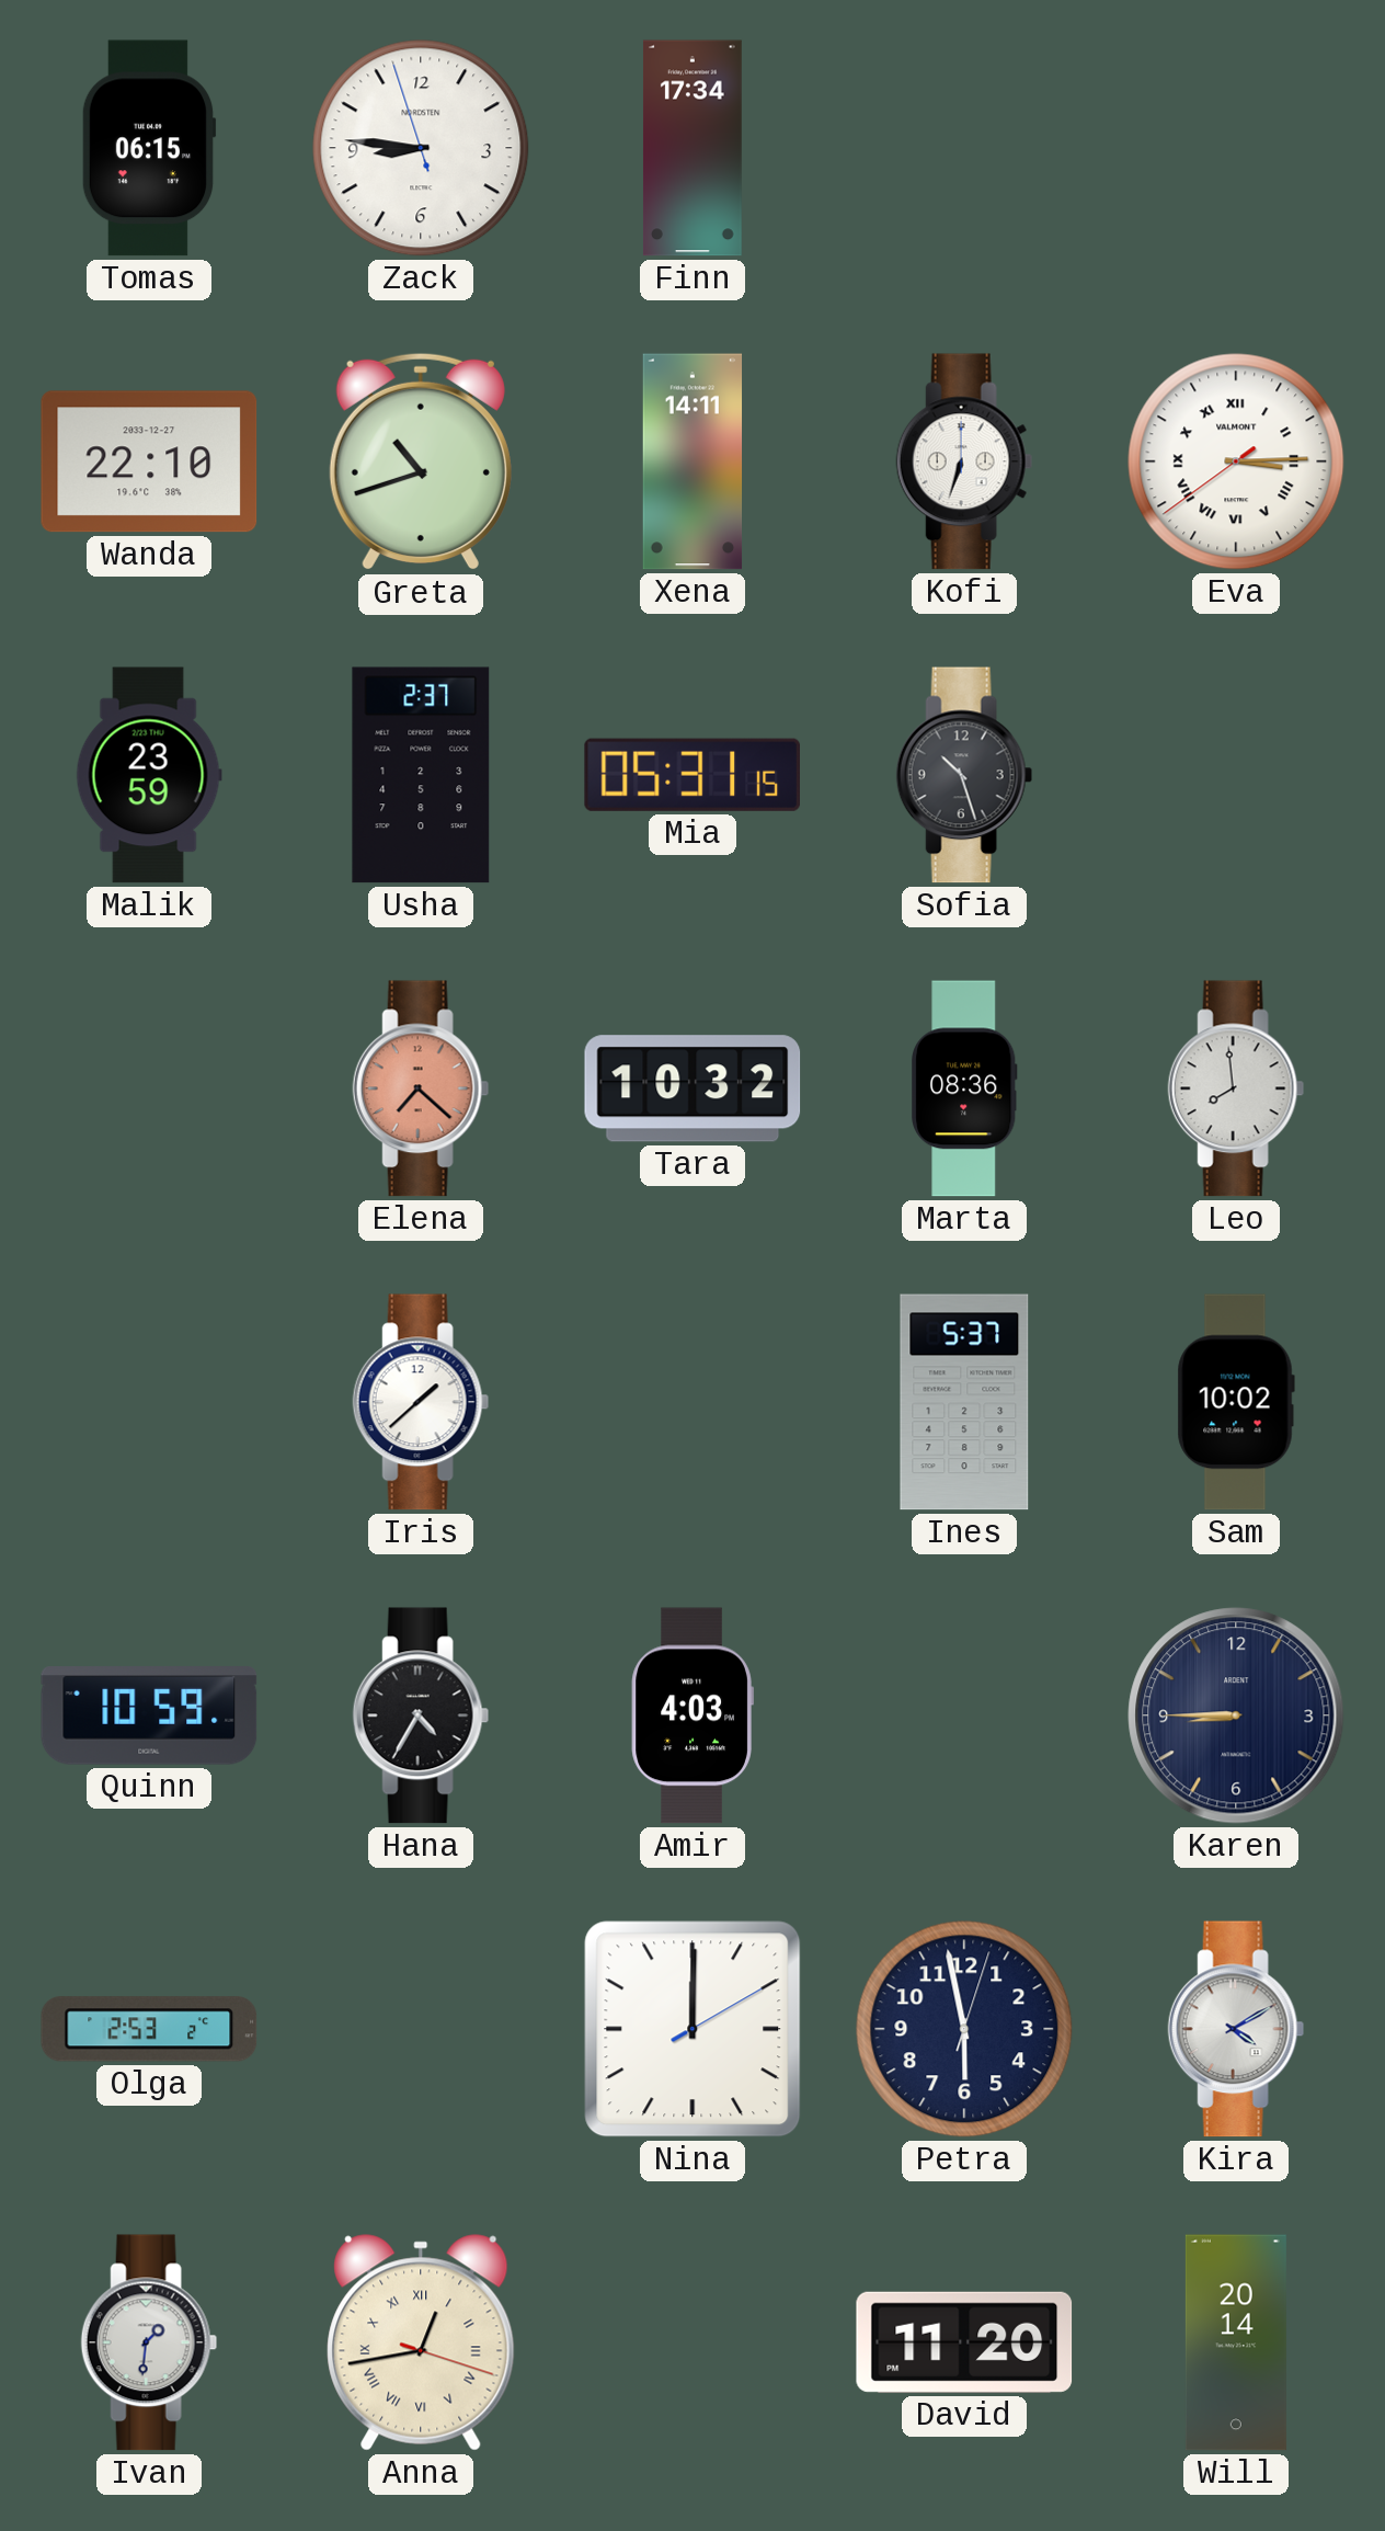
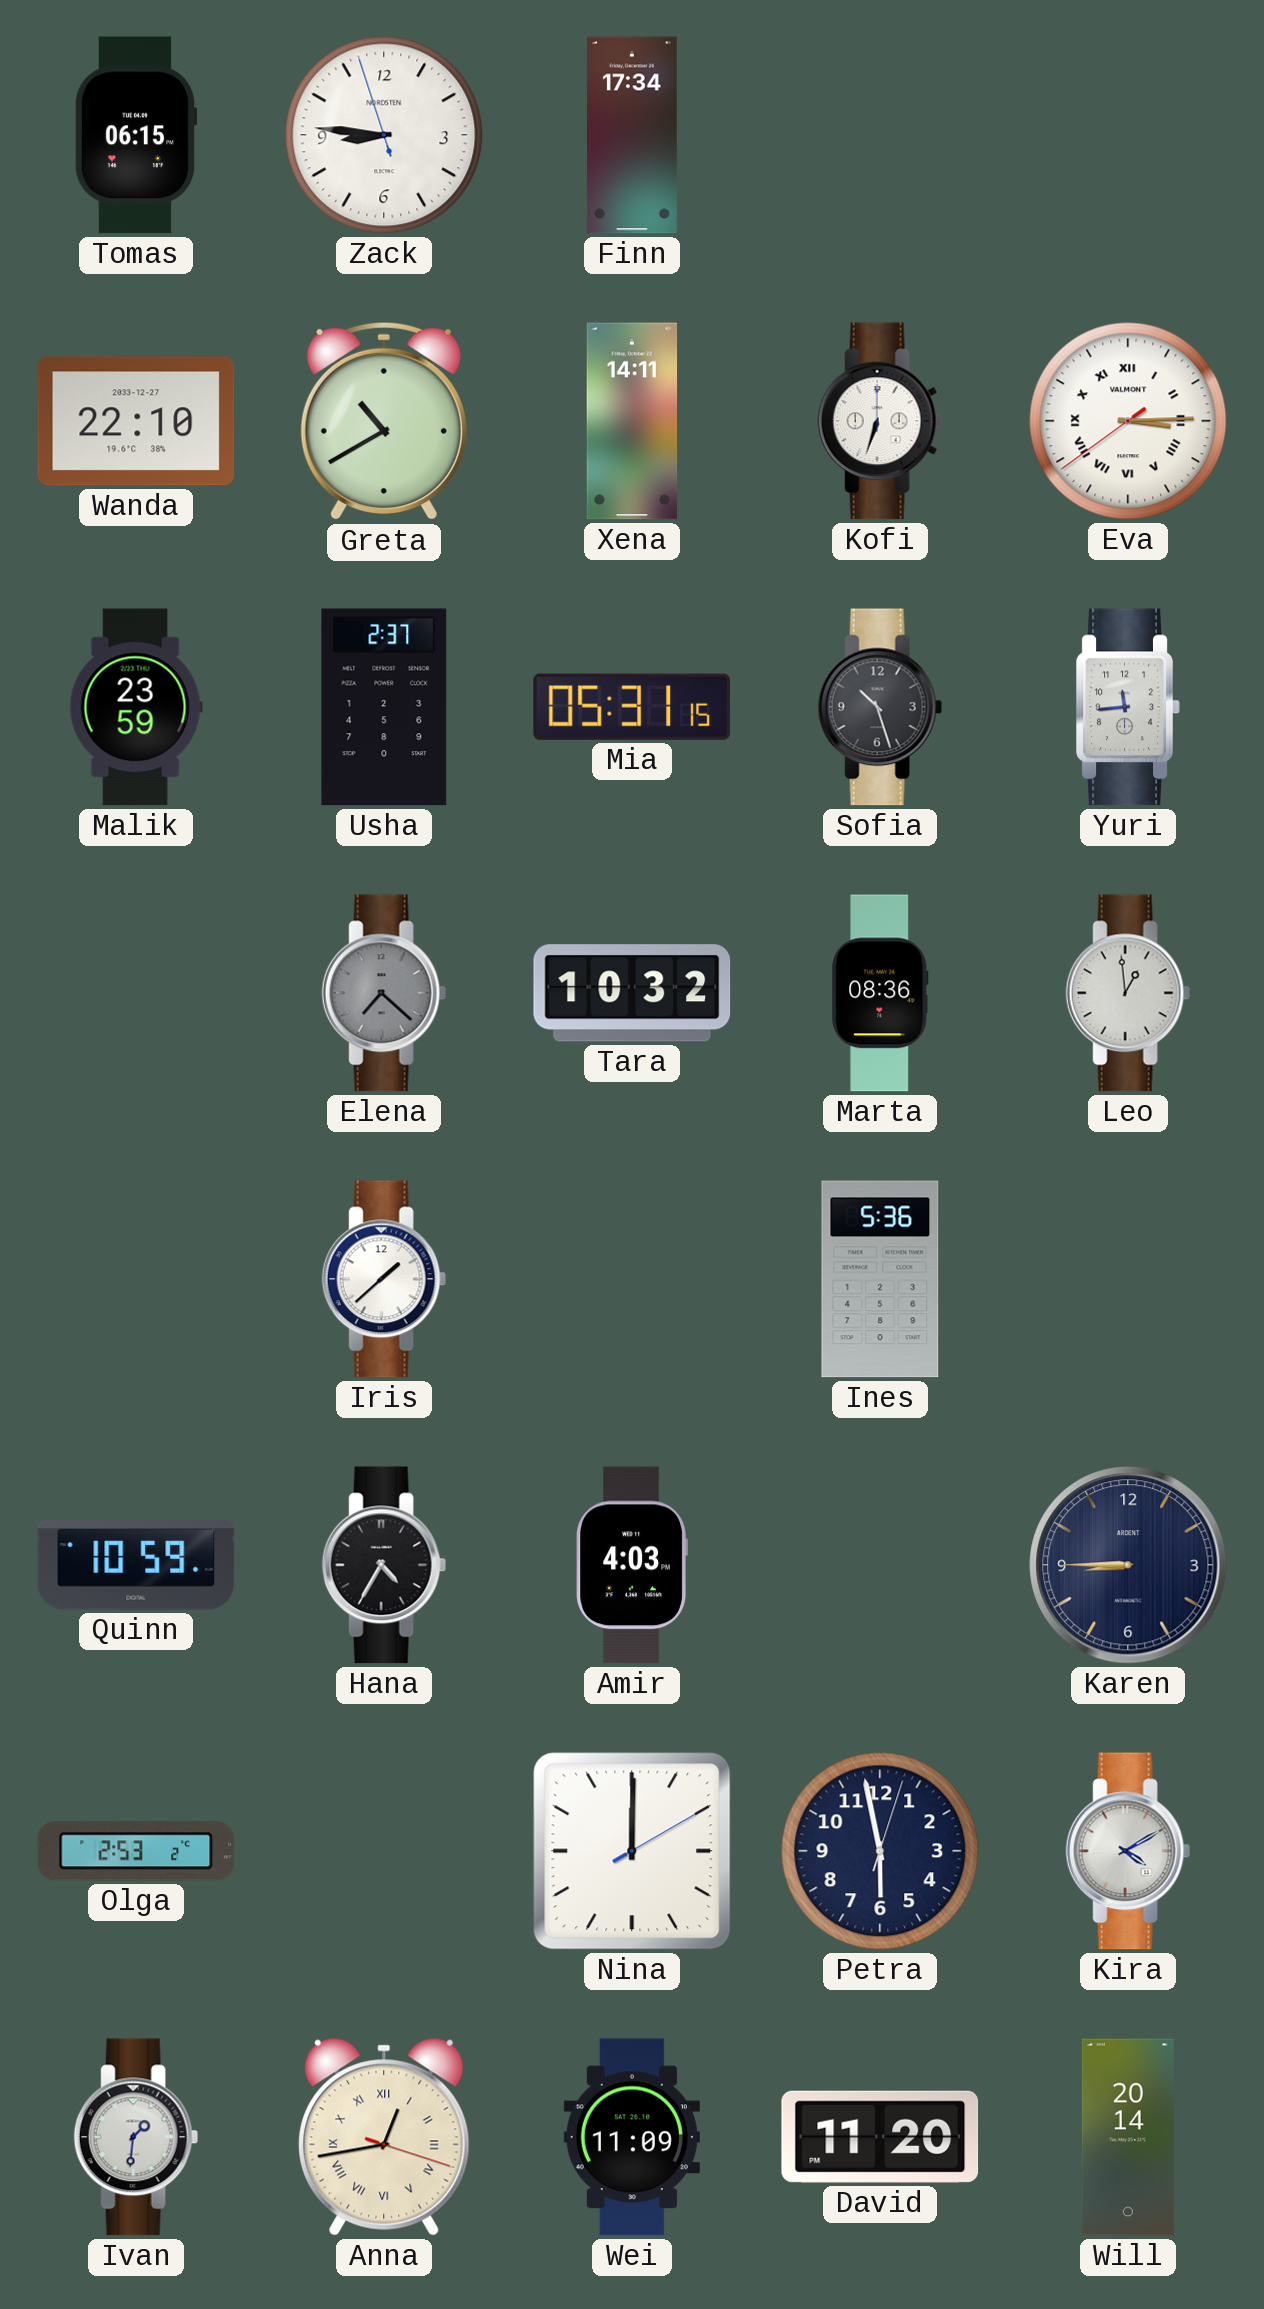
Greta: 10:42 -> 10:40 (384, 421)
Yuri: none -> 11:44 (1128, 707)
Elena dial: salmon -> grey (384, 993)
Leo: 7:59 -> 12:59 (1128, 993)
Ines: 5:37 -> 5:36 (880, 1279)
Sam: 10:02 -> none (1236, 1402)
Wei: none -> 11:09 (632, 2137)
